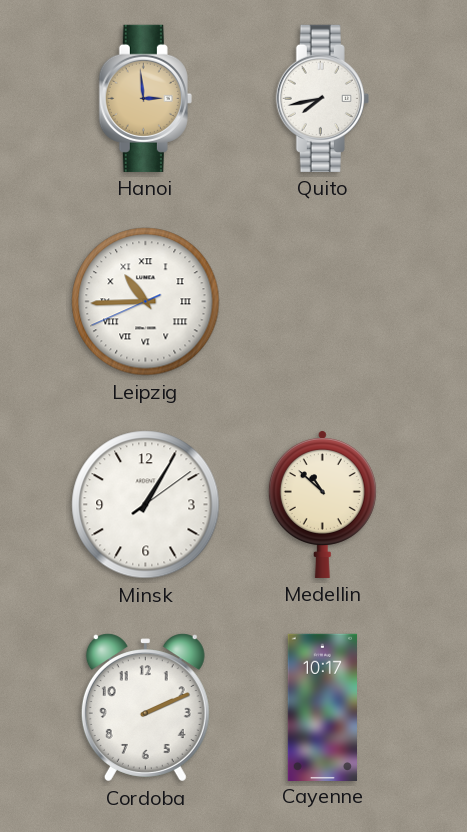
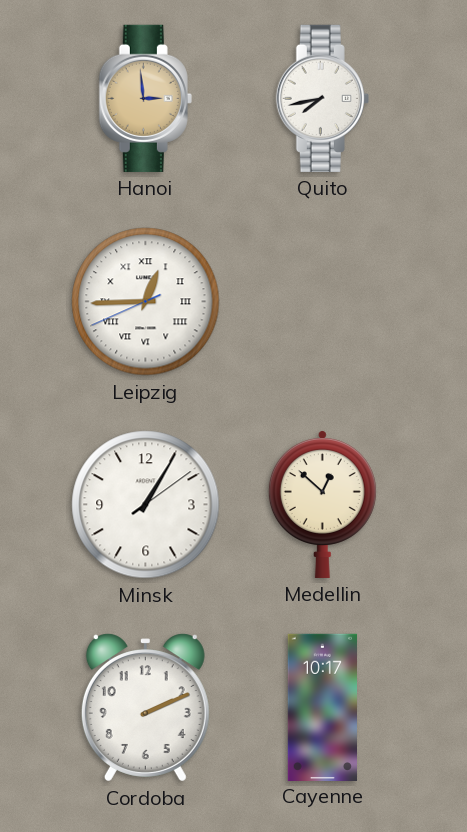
Leipzig: 10:44 -> 12:44 (146, 302)
Medellin: 10:52 -> 12:52 (322, 505)
